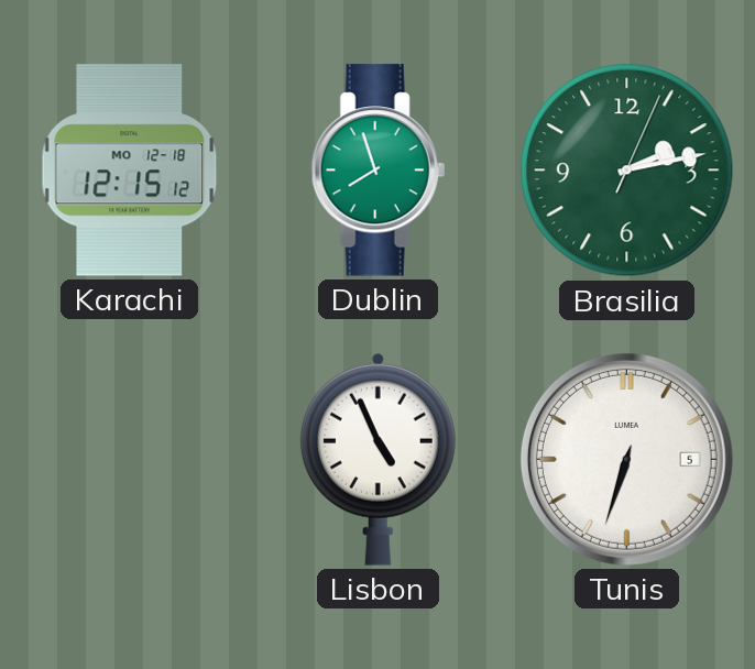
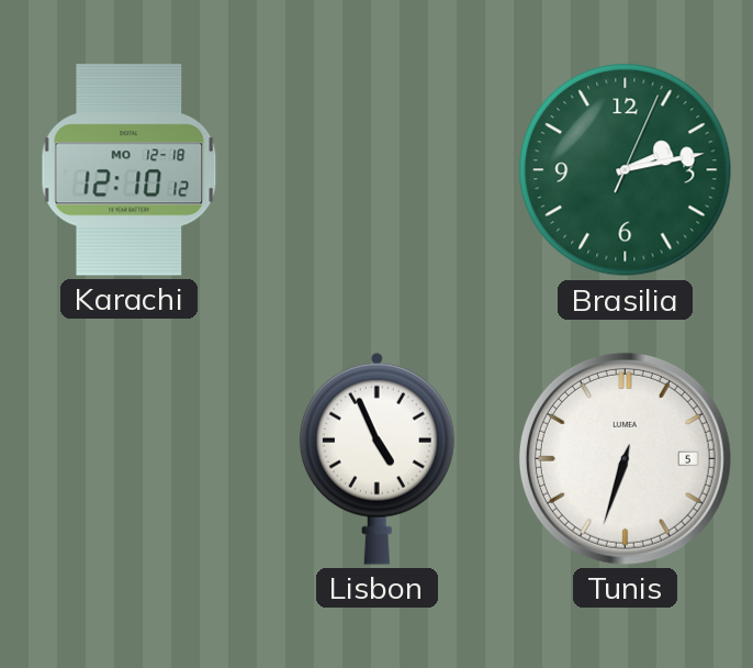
Karachi: 12:15 -> 12:10 (130, 170)
Dublin: 7:57 -> none (377, 171)
